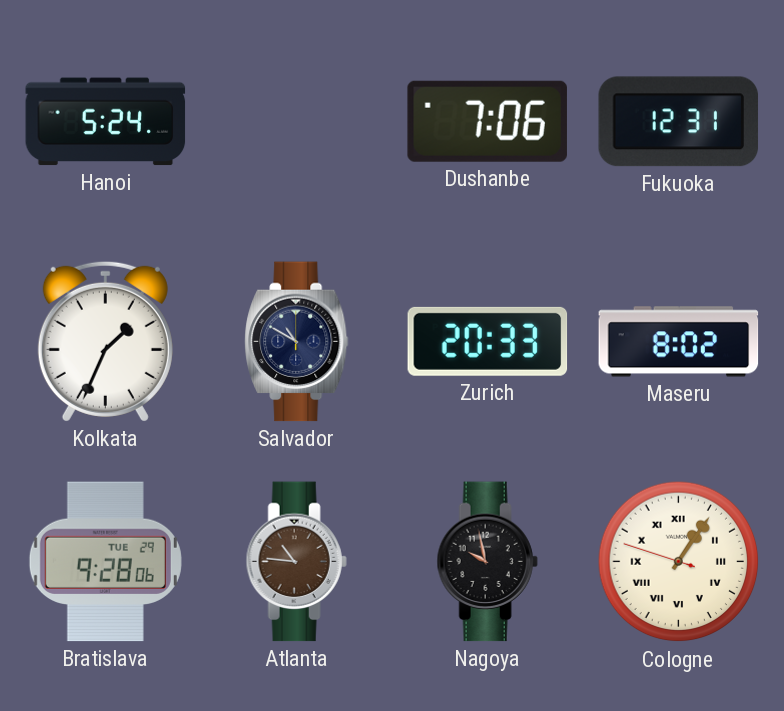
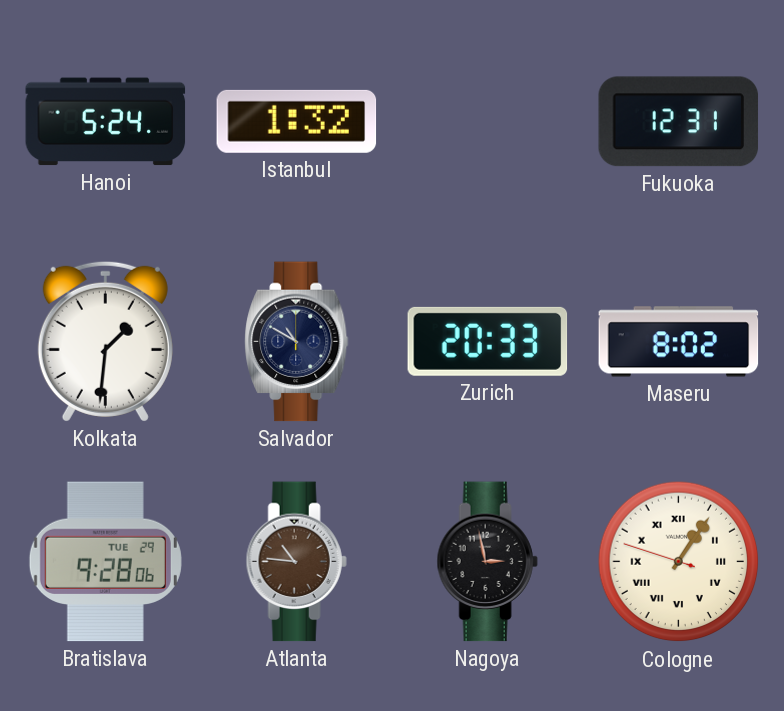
Istanbul: none -> 1:32 (297, 121)
Dushanbe: 7:06 -> none (487, 121)
Kolkata: 1:34 -> 1:31 (105, 341)
Nagoya: 9:58 -> 2:58 (487, 562)
